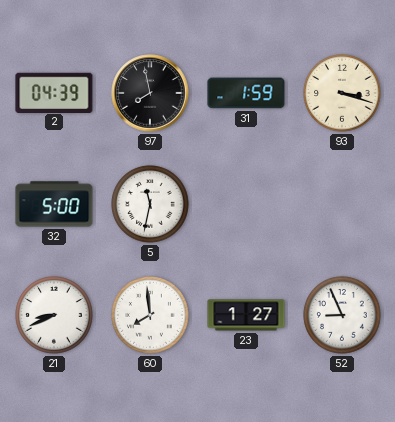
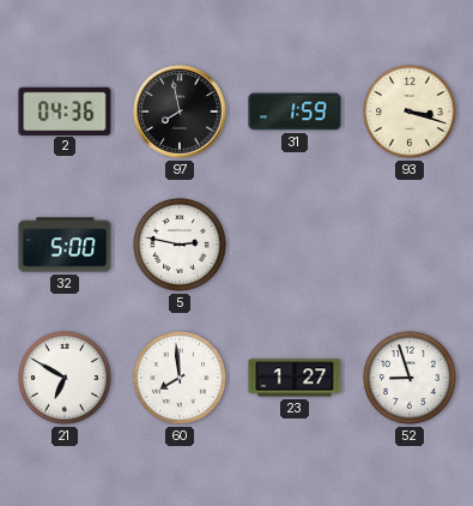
2: 04:39 -> 04:36 (65, 110)
5: 11:32 -> 2:47 (180, 245)
21: 8:41 -> 6:50 (65, 378)
52: 8:56 -> 8:57 (410, 378)
